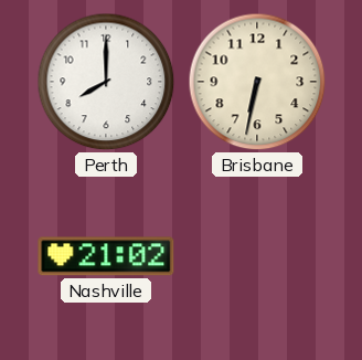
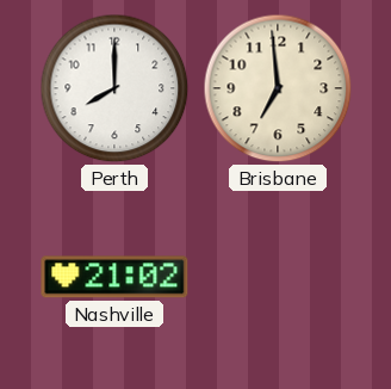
Brisbane: 6:32 -> 6:59 (278, 88)
